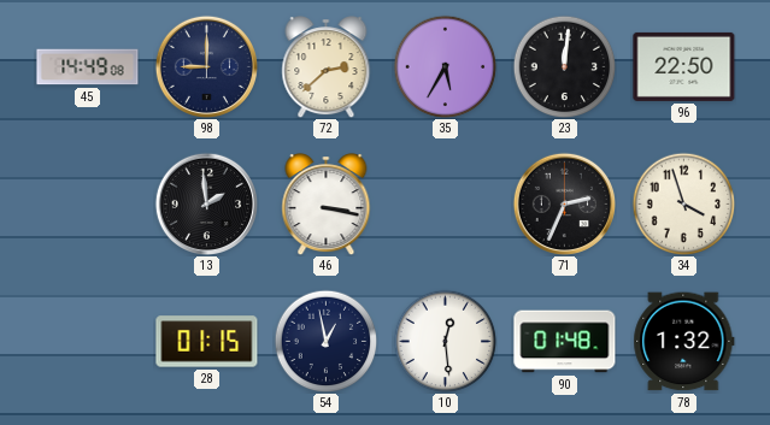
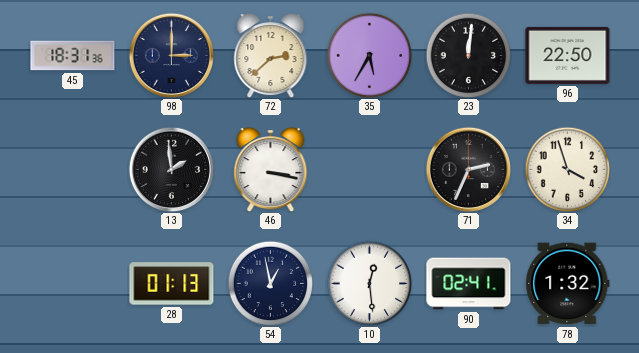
45: 14:49 -> 18:31 (73, 56)
98: 9:00 -> 3:00 (171, 55)
28: 01:15 -> 01:13 (172, 284)
90: 01:48 -> 02:41 (469, 284)
